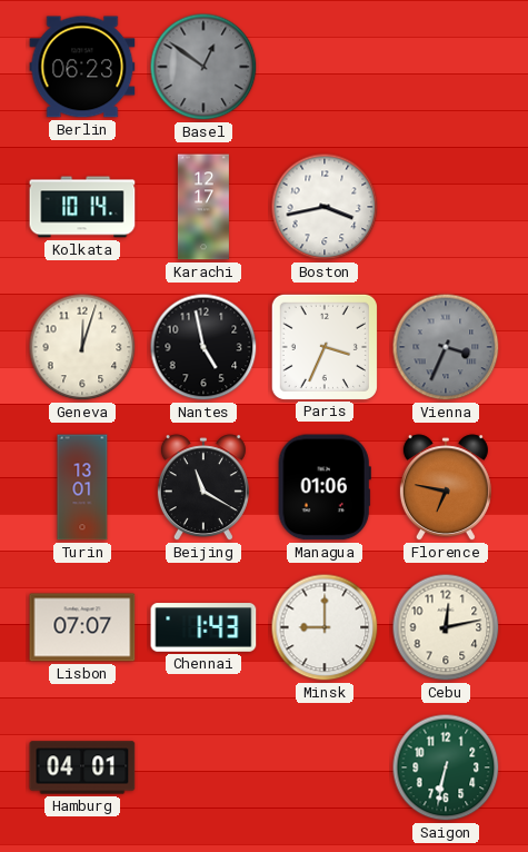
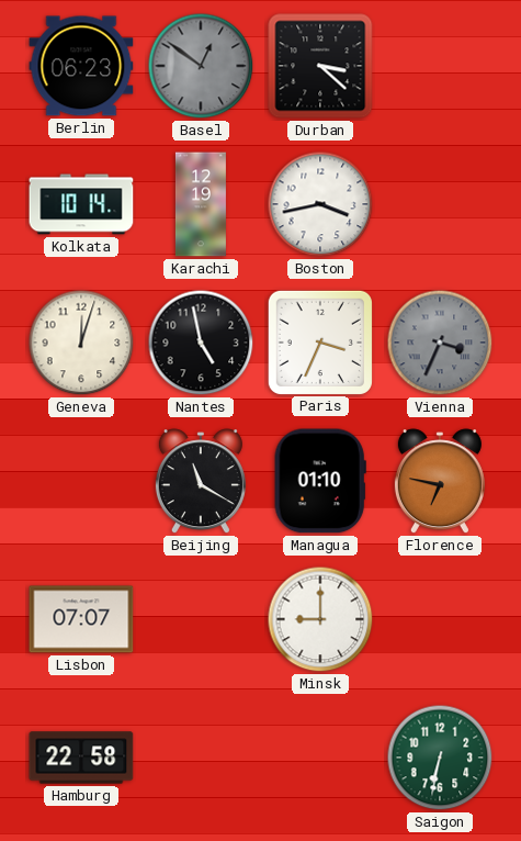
Durban: none -> 3:22 (320, 66)
Karachi: 12:17 -> 12:19 (201, 204)
Turin: 13:01 -> none (82, 487)
Managua: 01:06 -> 01:10 (320, 481)
Chennai: 1:43 -> none (203, 627)
Cebu: 12:13 -> none (446, 627)
Hamburg: 04:01 -> 22:58 (81, 758)
